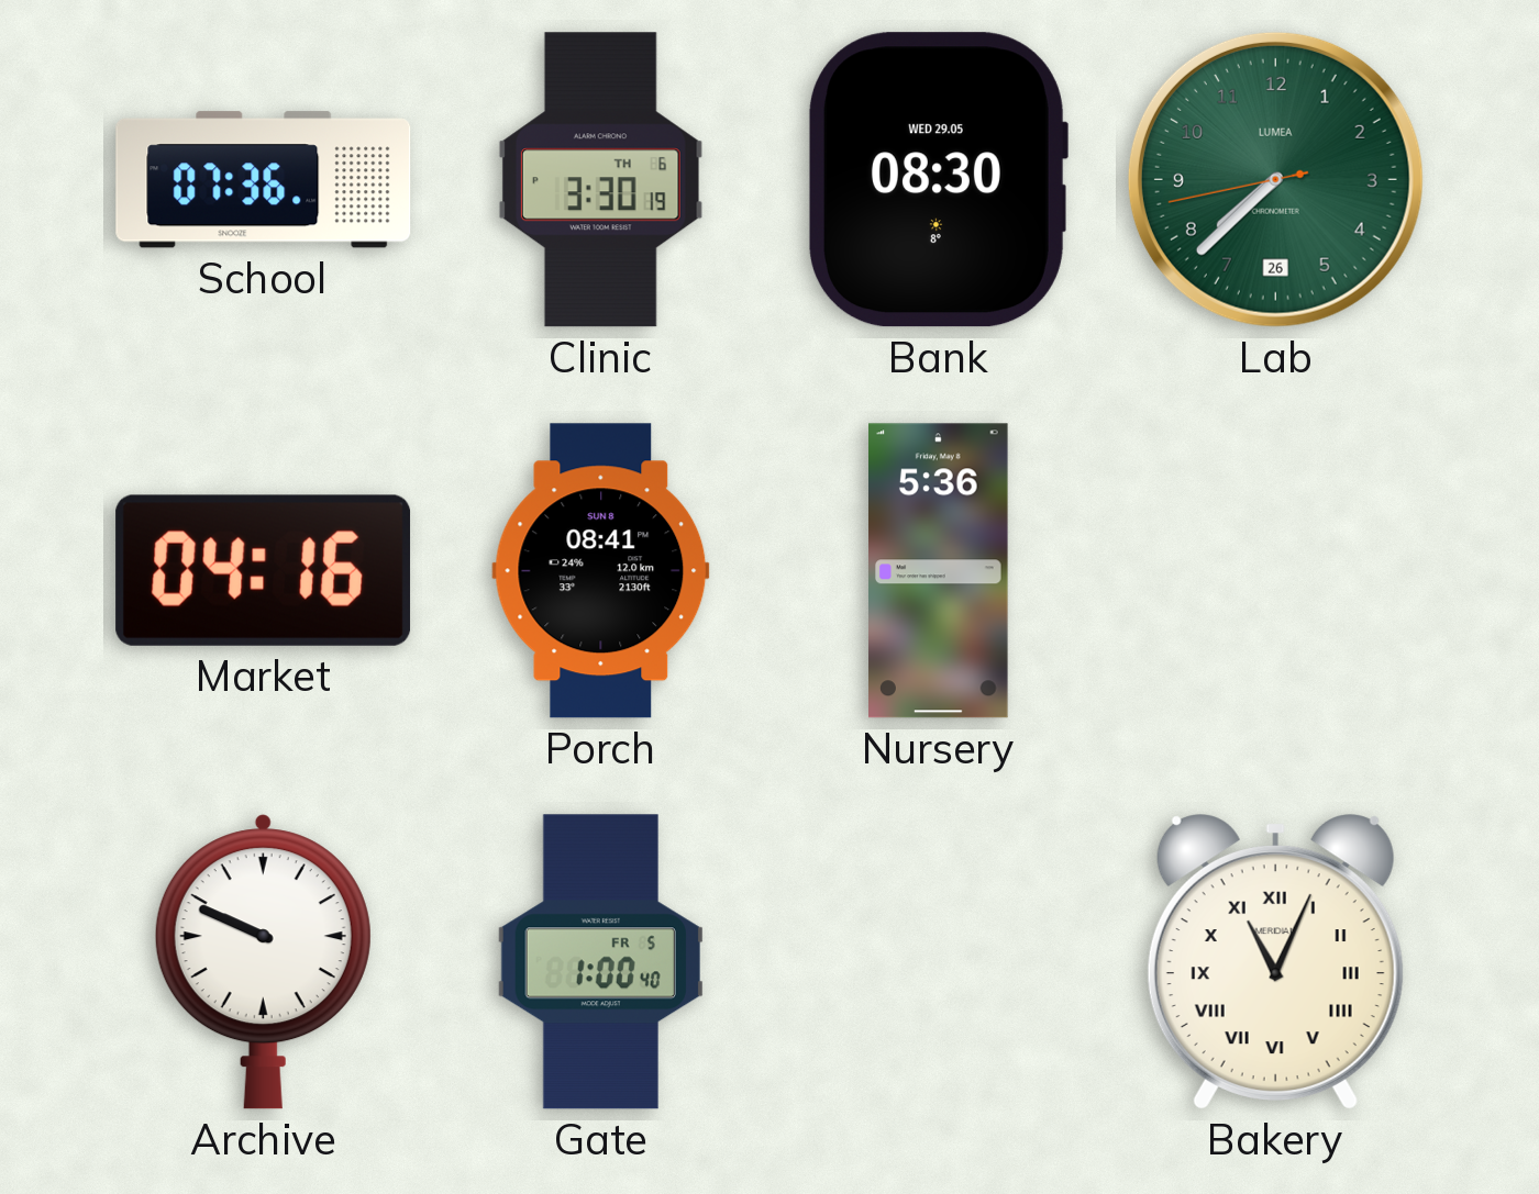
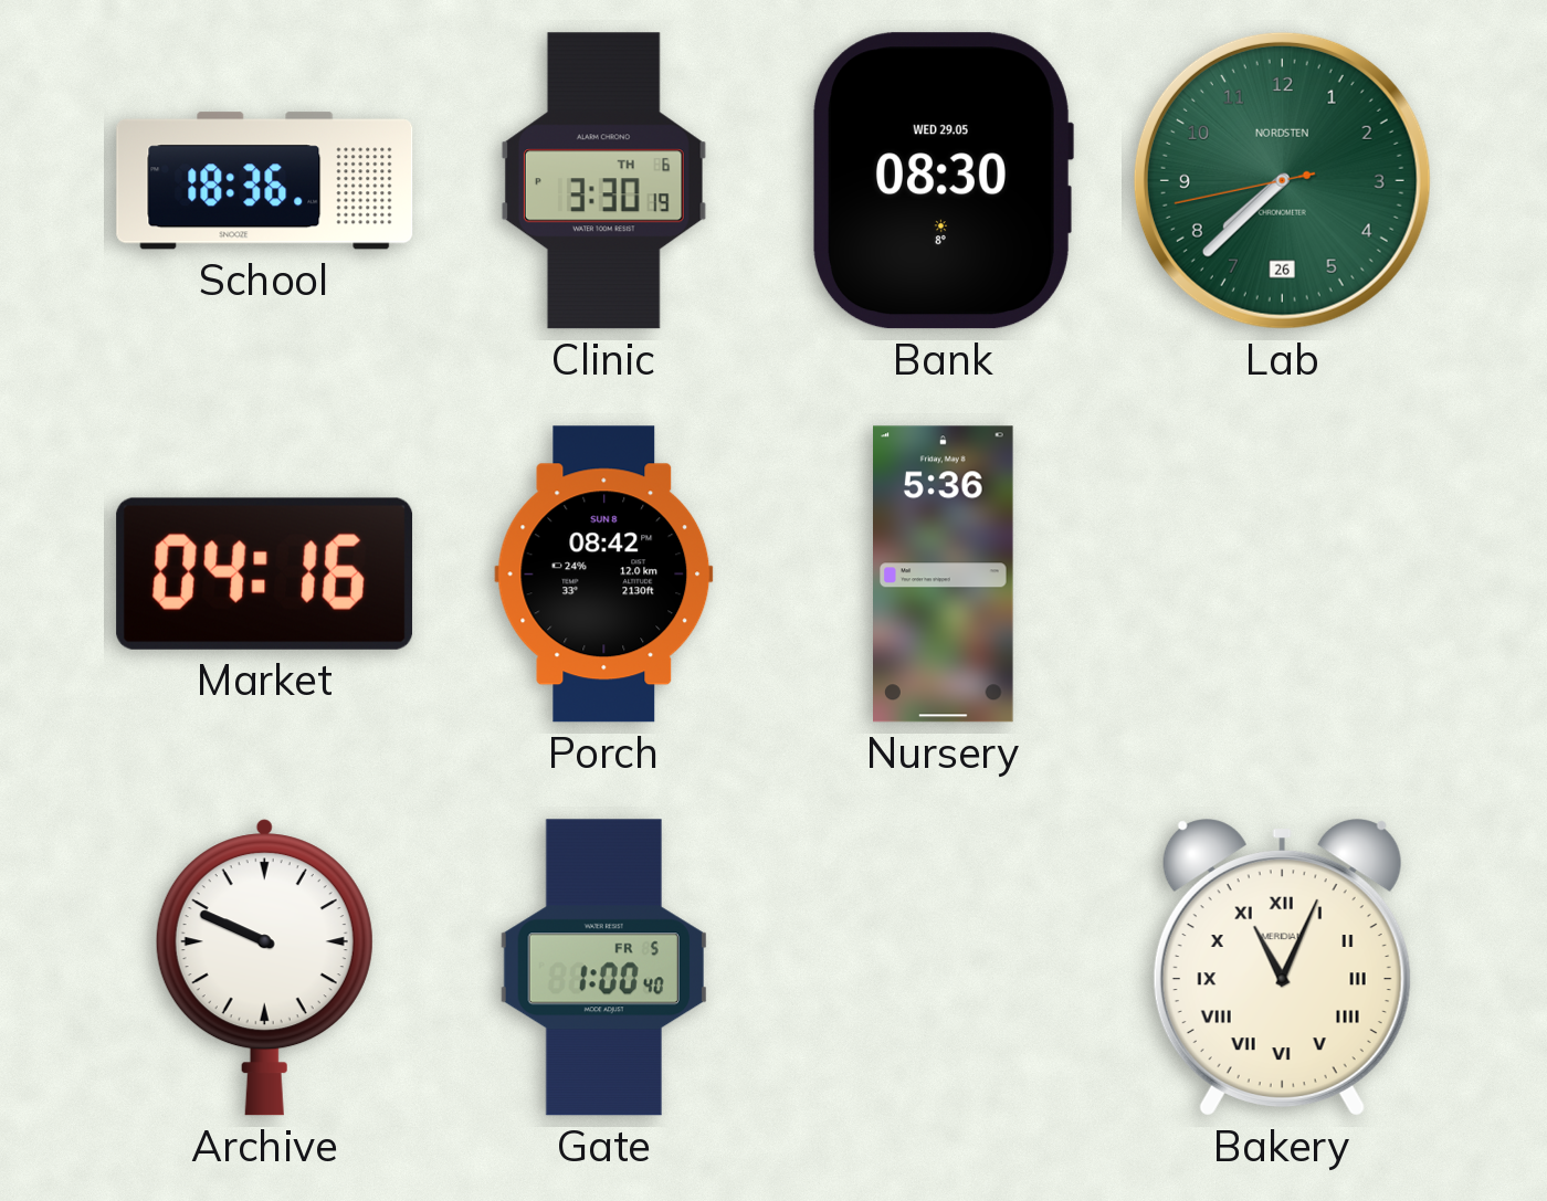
School: 07:36 -> 18:36 (265, 181)
Lab brand: LUMEA -> NORDSTEN (1282, 180)
Porch: 08:41 -> 08:42 (604, 575)
